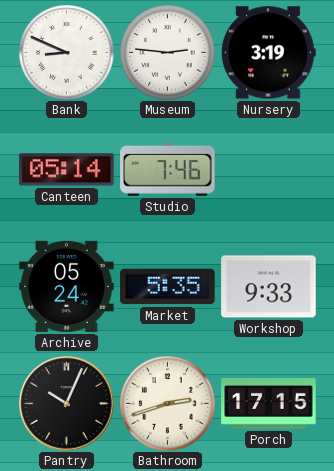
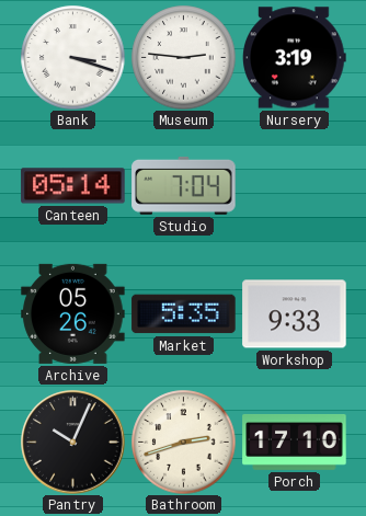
Bank: 8:49 -> 3:18 (72, 57)
Studio: 7:46 -> 7:04 (184, 185)
Archive: 05:24 -> 05:26 (73, 313)
Porch: 17:15 -> 17:10 (295, 443)
